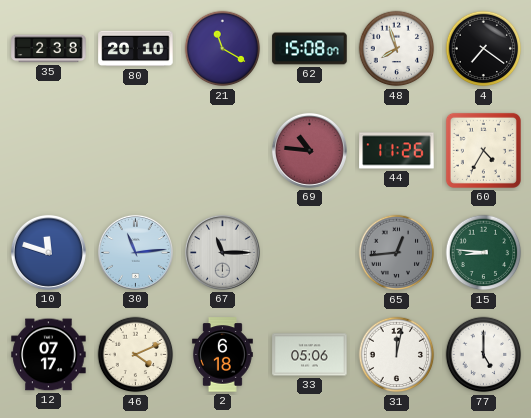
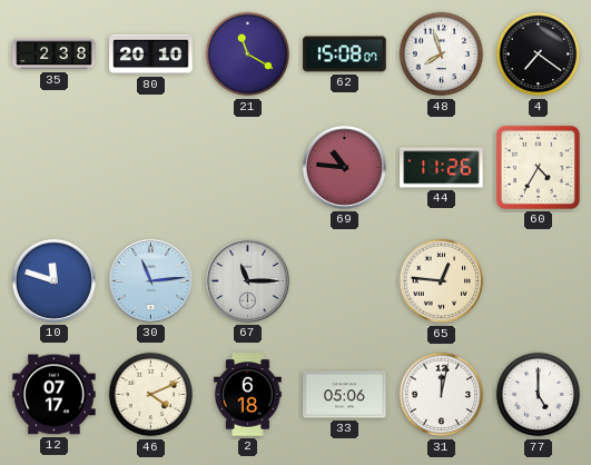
65: 12:44 -> 12:46 (442, 281)
65 dial: grey -> cream (442, 281)
15: 8:46 -> none (484, 253)
